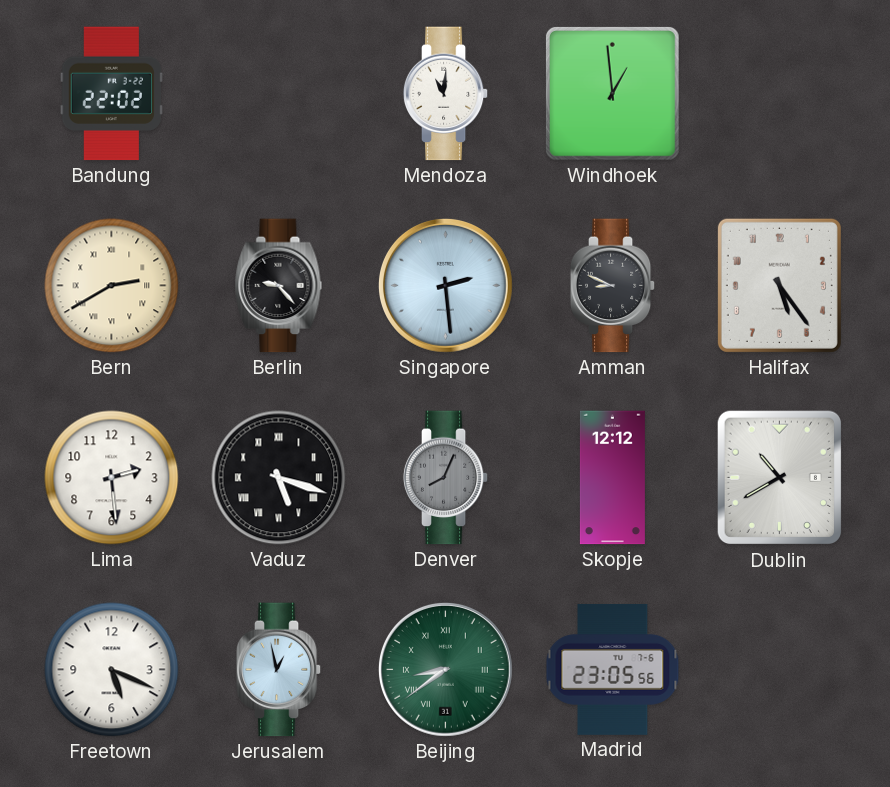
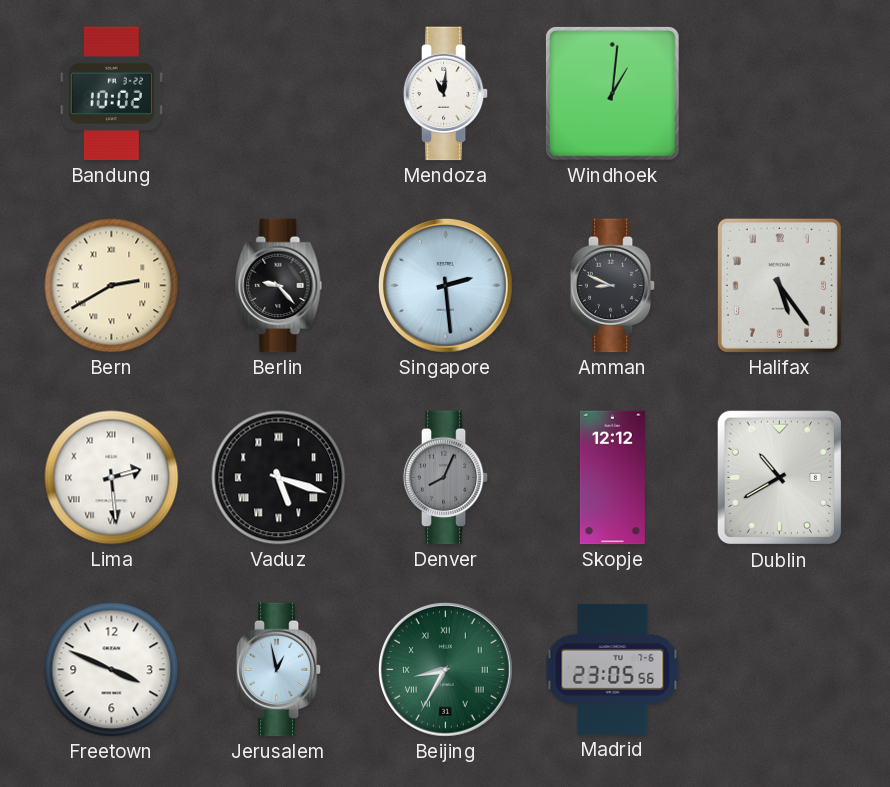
Bandung: 22:02 -> 10:02 (111, 94)
Windhoek: 12:59 -> 1:01 (612, 93)
Lima numerals: Arabic -> Roman (112, 478)
Freetown: 5:19 -> 3:49 (112, 670)
Beijing: 8:39 -> 8:35 (446, 670)
